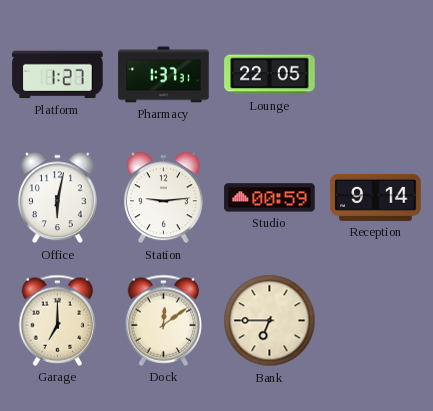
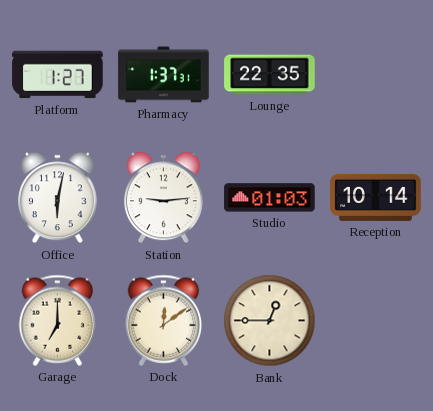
Lounge: 22:05 -> 22:35 (270, 75)
Studio: 00:59 -> 01:03 (270, 198)
Reception: 9:14 -> 10:14 (376, 197)
Bank: 6:45 -> 12:45 (270, 321)
